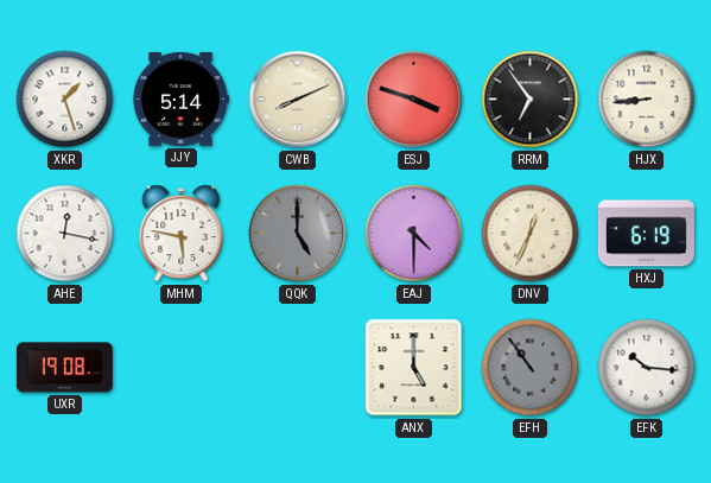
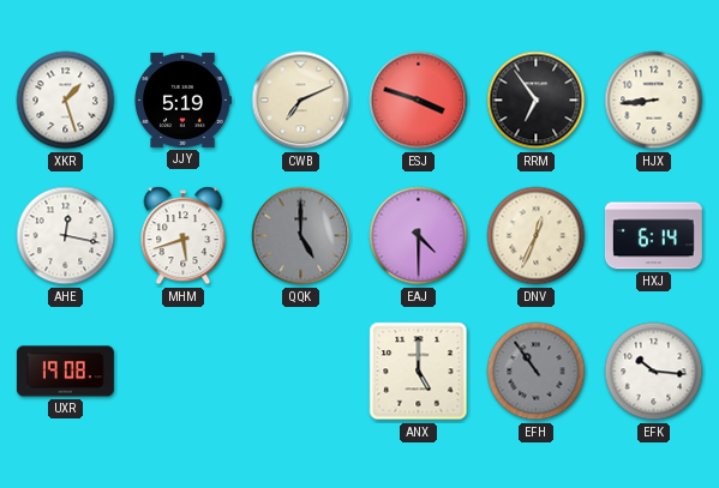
JJY: 5:14 -> 5:19 (182, 100)
CWB: 8:11 -> 7:11 (301, 101)
MHM: 5:47 -> 5:42 (184, 236)
HXJ: 6:19 -> 6:14 (653, 236)
